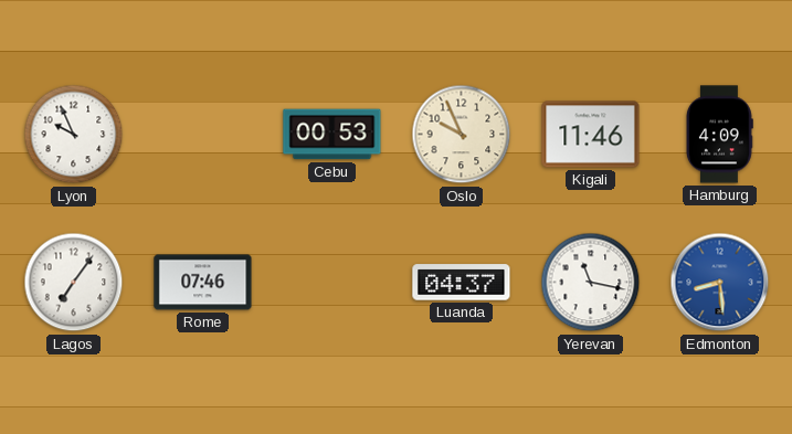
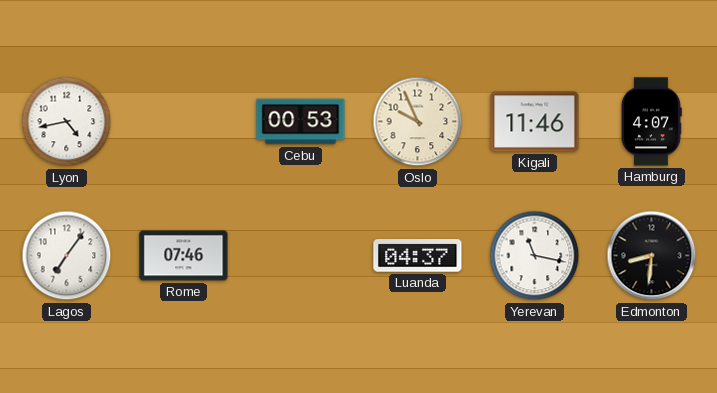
Lyon: 9:56 -> 4:43 (67, 122)
Hamburg: 4:09 -> 4:07 (651, 122)
Edmonton: 8:29 -> 8:31 (652, 256)
Edmonton dial: blue -> black (652, 256)
